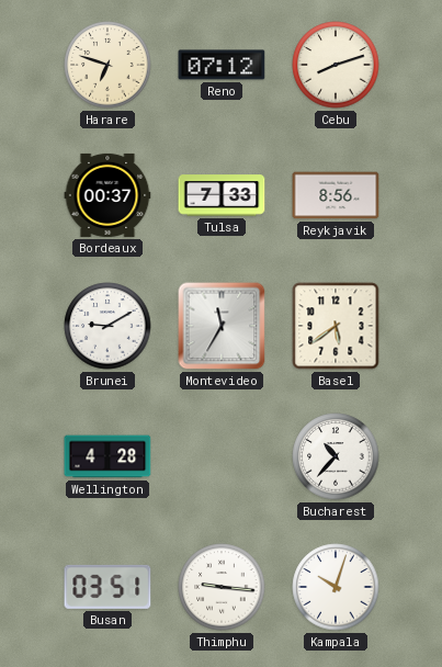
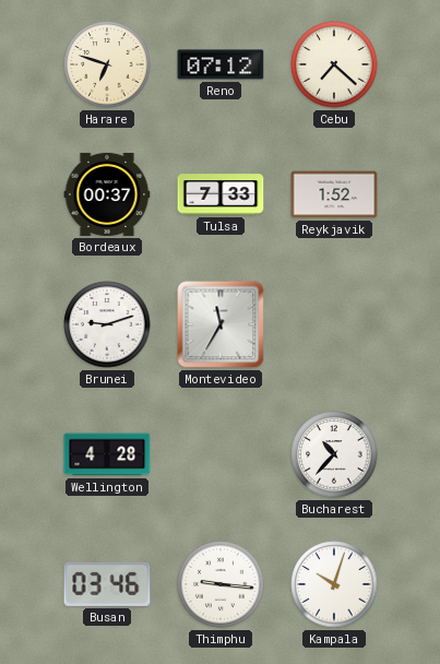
Cebu: 8:12 -> 7:22 (334, 64)
Reykjavik: 8:56 -> 1:52 (334, 194)
Brunei: 9:10 -> 9:12 (107, 324)
Basel: 5:39 -> none (336, 326)
Busan: 03:51 -> 03:46 (107, 584)
